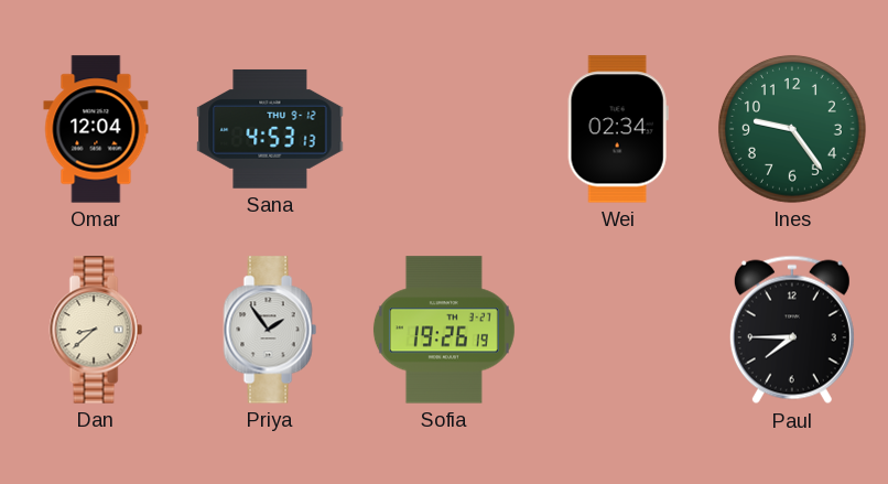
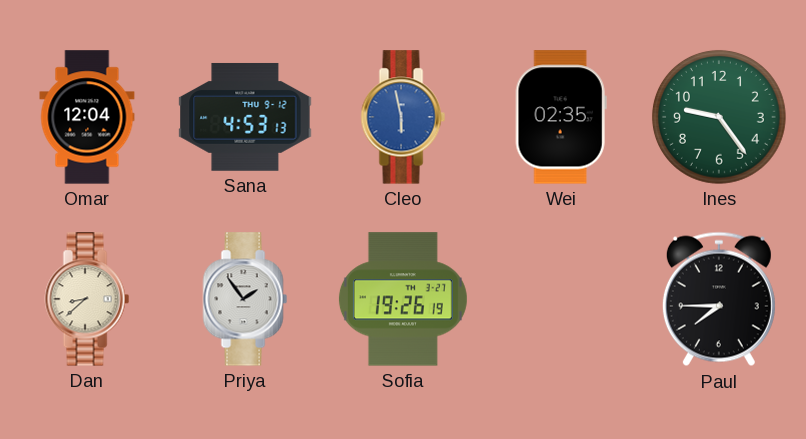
Cleo: none -> 5:58 (403, 117)
Wei: 02:34 -> 02:35 (561, 117)
